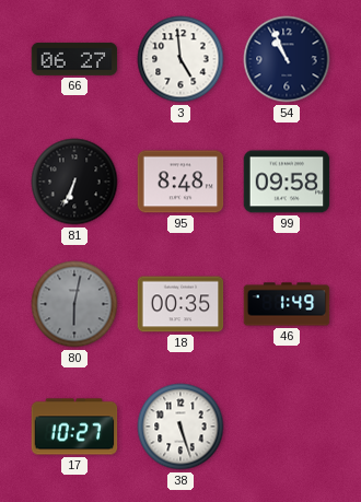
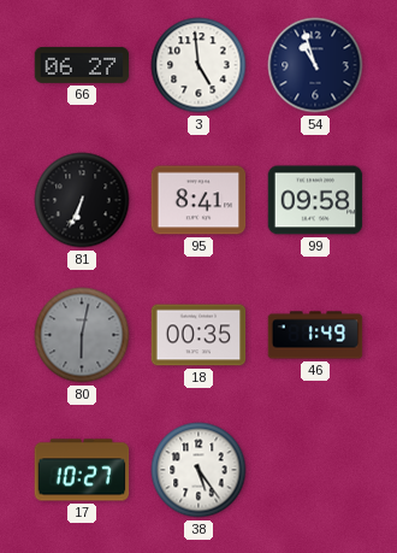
54: 10:56 -> 10:57 (315, 65)
95: 8:48 -> 8:41 (198, 200)
38: 5:27 -> 5:24 (198, 470)
